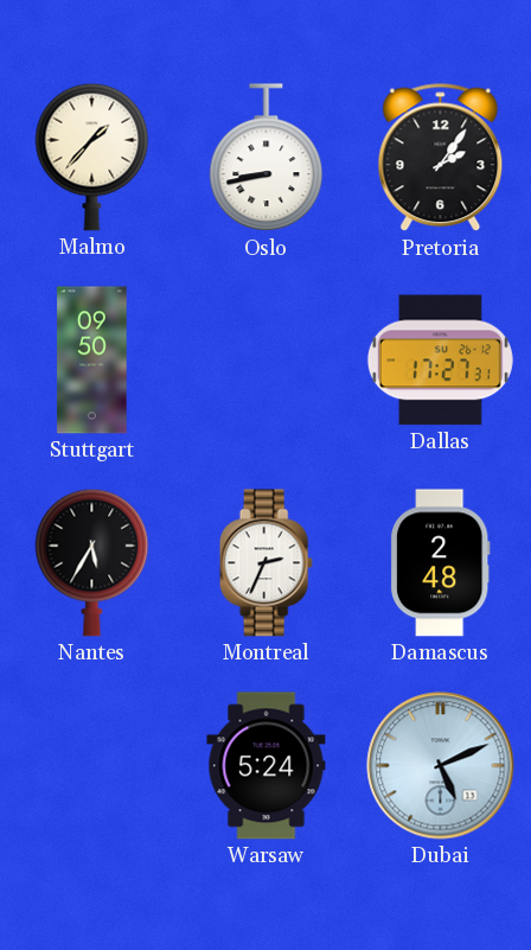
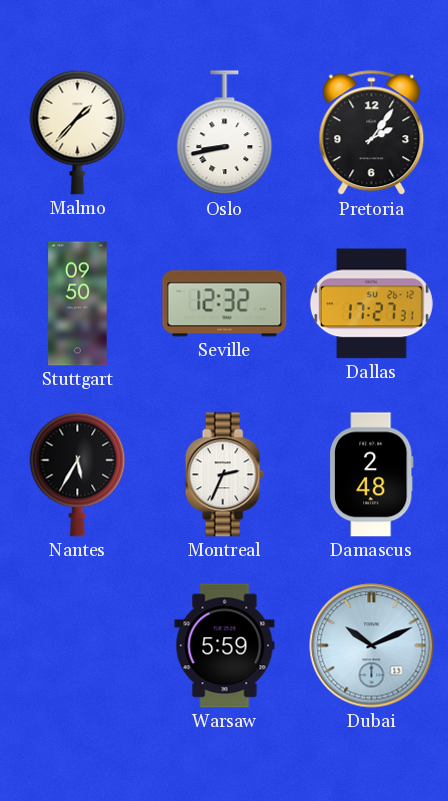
Seville: none -> 12:32 (225, 304)
Warsaw: 5:24 -> 5:59 (225, 646)
Dubai: 5:11 -> 10:11 (372, 646)
